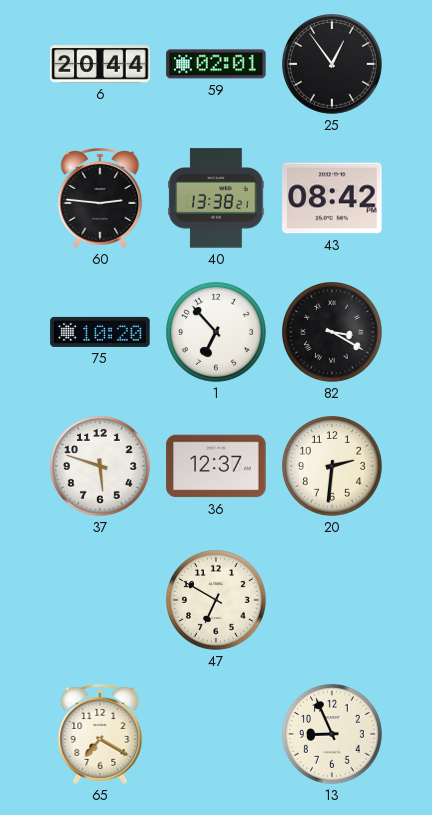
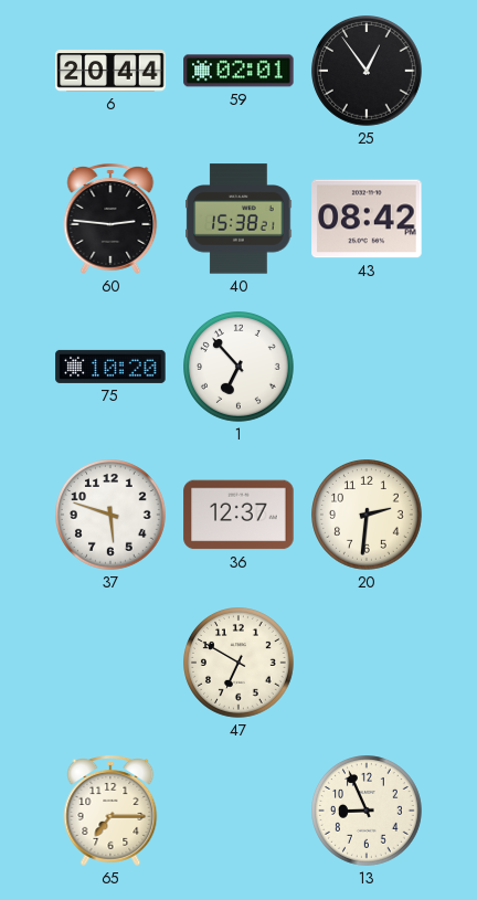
40: 13:38 -> 15:38 (239, 219)
82: 3:20 -> none (333, 333)
65: 7:20 -> 7:15 (110, 811)
